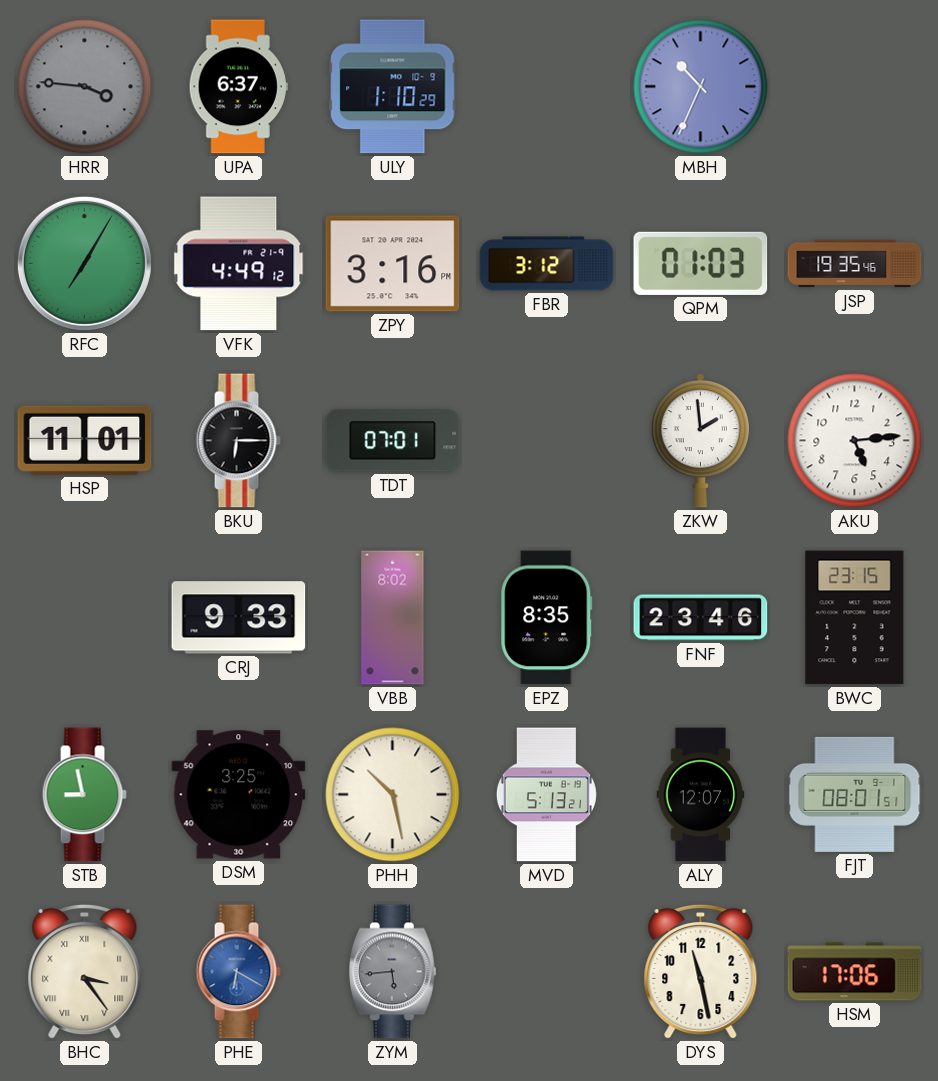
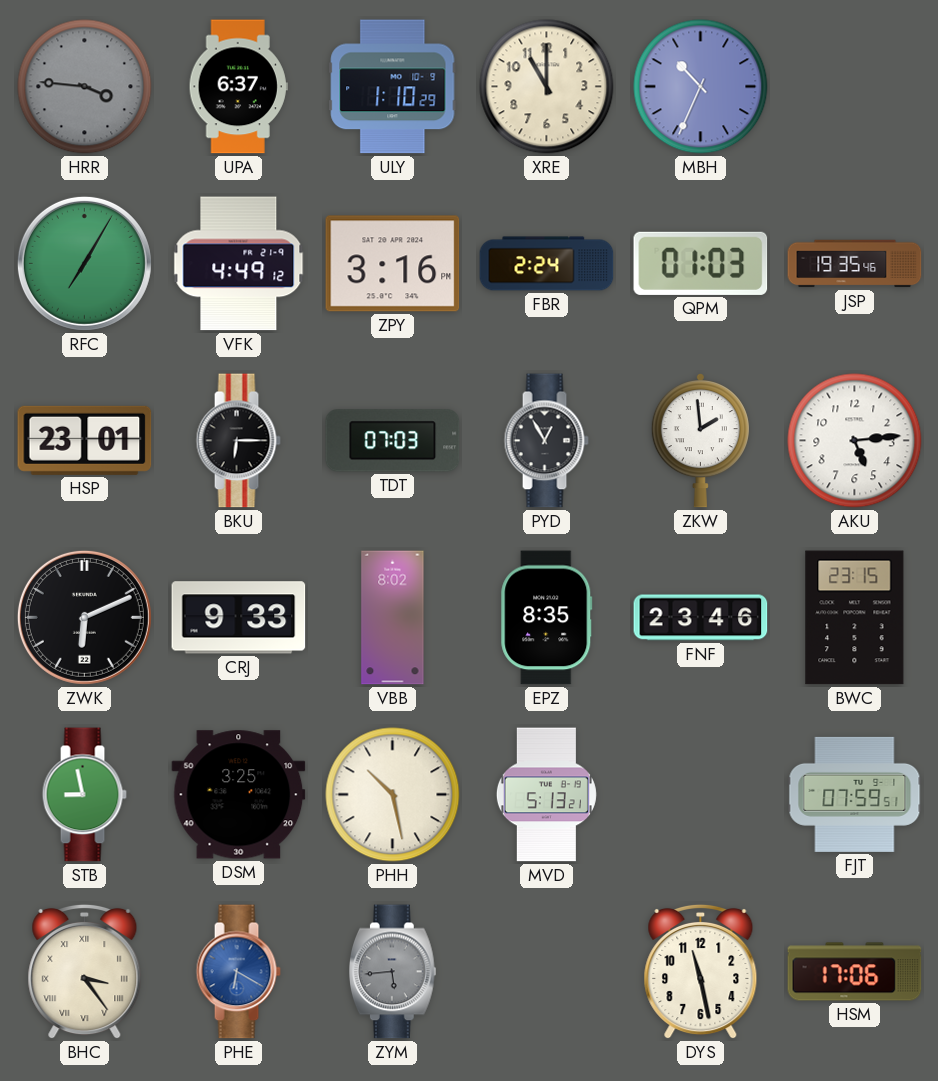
XRE: none -> 11:00 (547, 87)
FBR: 3:12 -> 2:24 (547, 264)
HSP: 11:01 -> 23:01 (85, 440)
TDT: 07:01 -> 07:03 (393, 441)
PYD: none -> 12:55 (546, 441)
ZWK: none -> 6:11 (84, 617)
ALY: 12:07 -> none (701, 795)
FJT: 08:01 -> 07:59 (855, 794)
